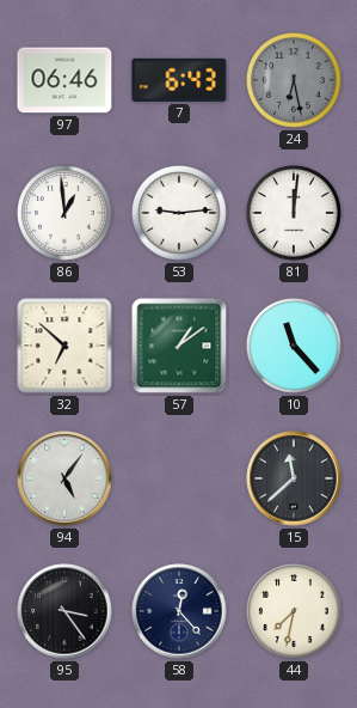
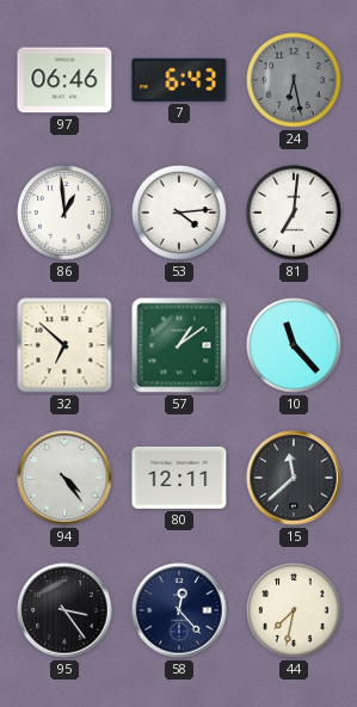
53: 9:14 -> 4:14 (180, 214)
81: 12:01 -> 7:01 (295, 214)
94: 5:06 -> 4:24 (64, 478)
80: none -> 12:11 (179, 478)
